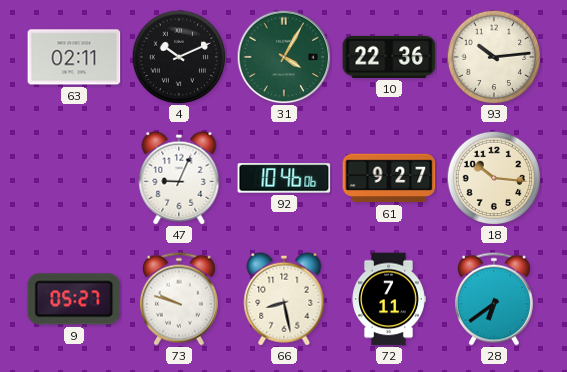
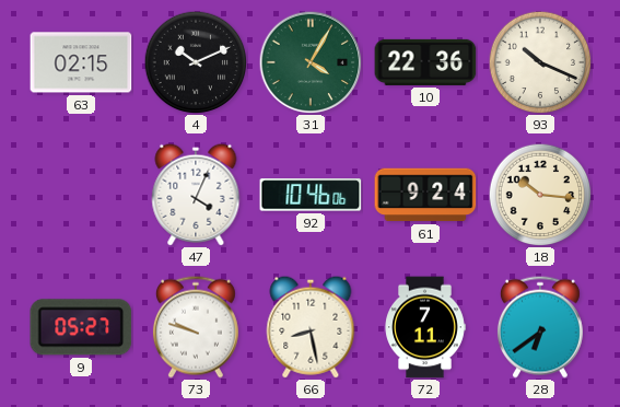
63: 02:11 -> 02:15 (81, 62)
93: 10:14 -> 10:19 (540, 62)
47: 9:04 -> 4:04 (196, 195)
61: 9:27 -> 9:24 (425, 195)
